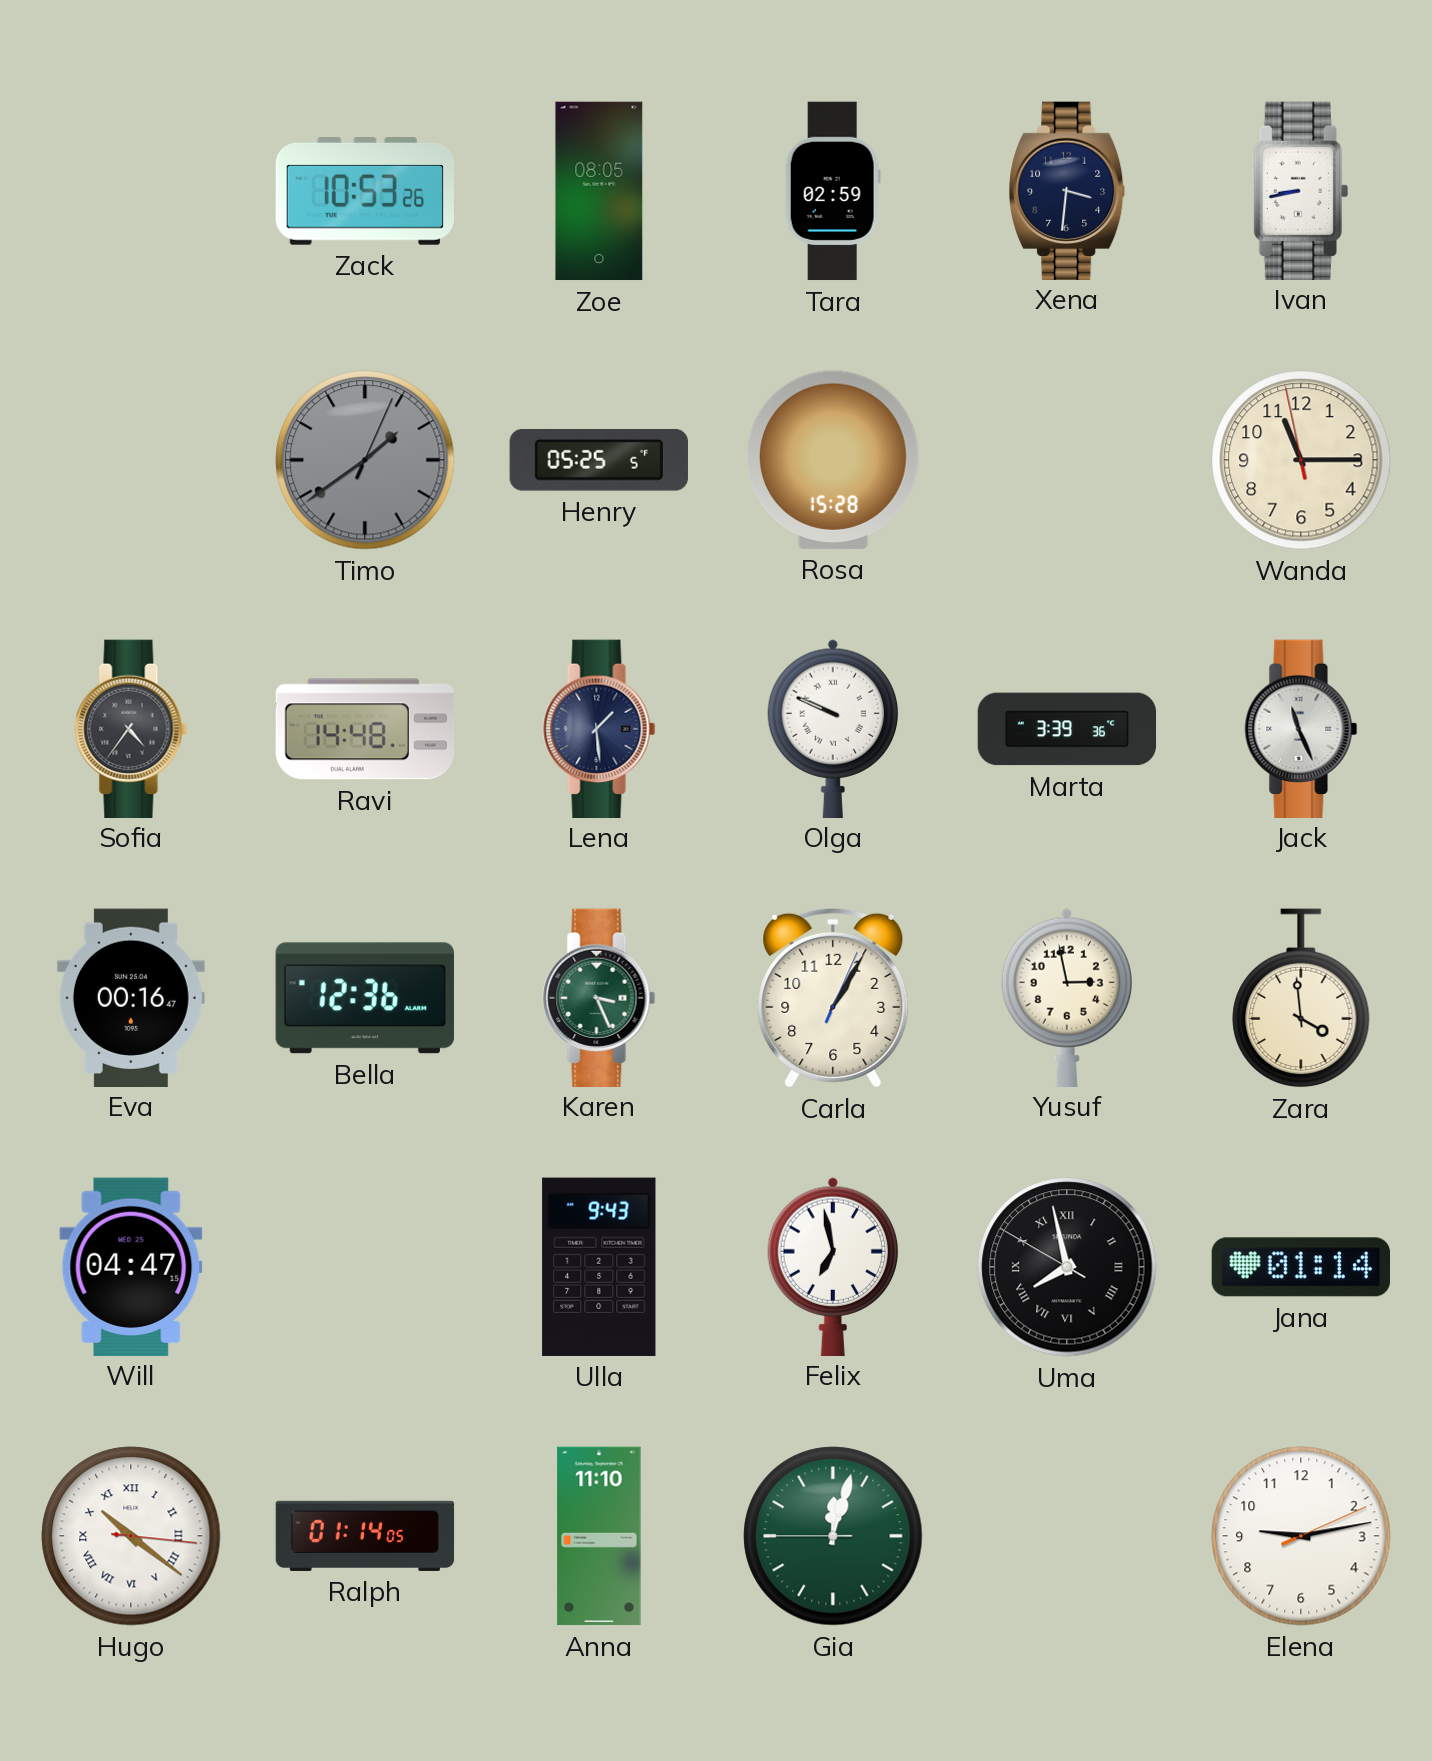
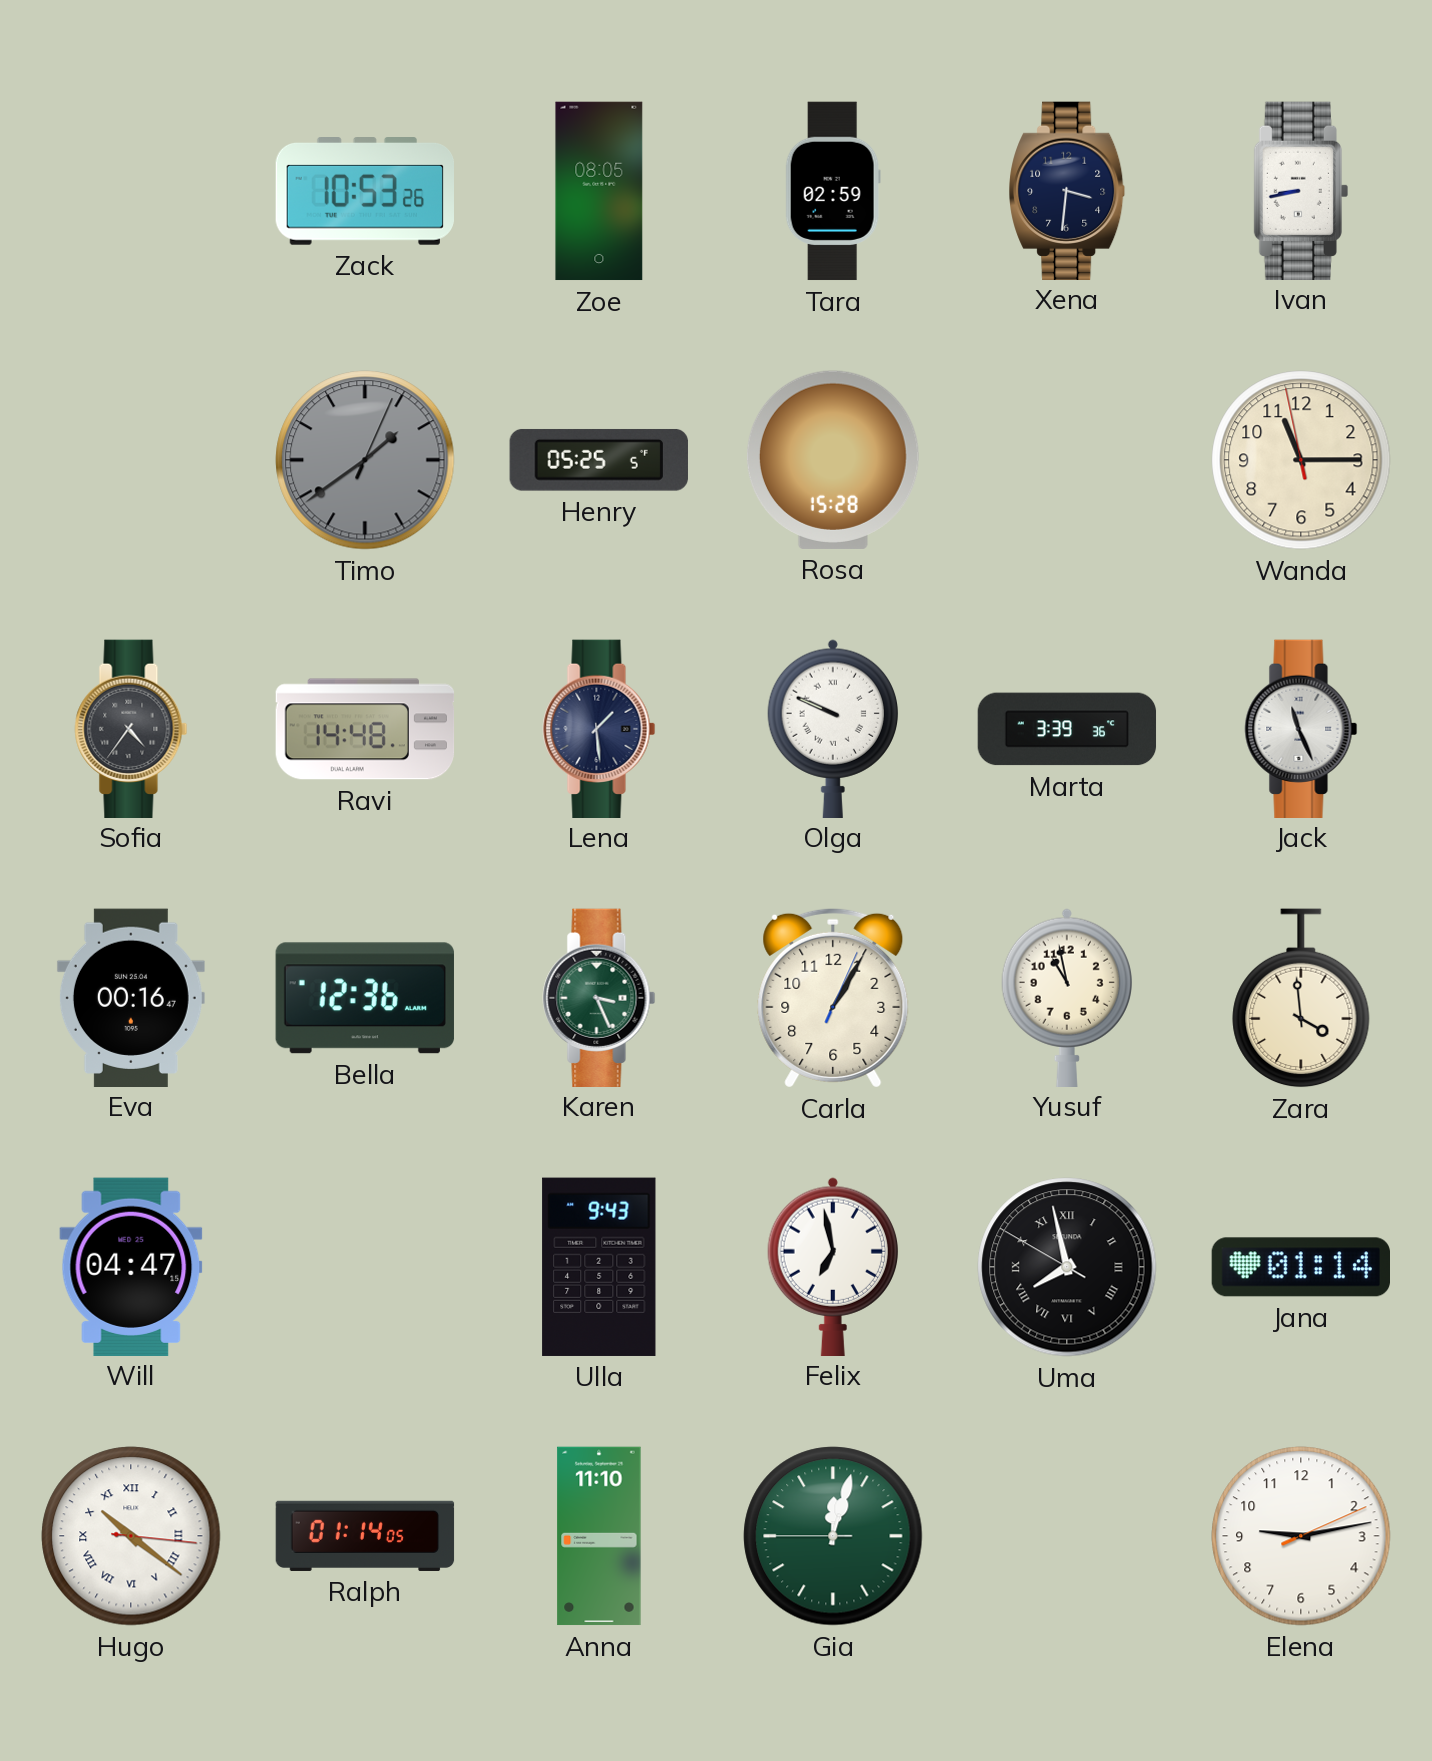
Yusuf: 2:58 -> 10:58 (1066, 997)
